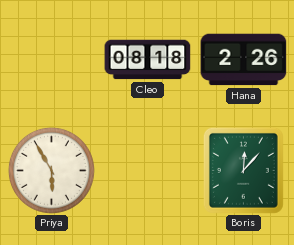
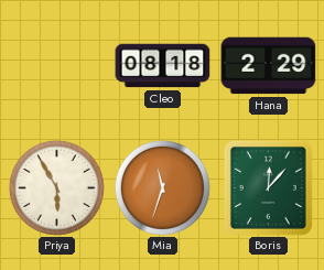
Hana: 2:26 -> 2:29 (269, 66)
Mia: none -> 11:33 (162, 187)
